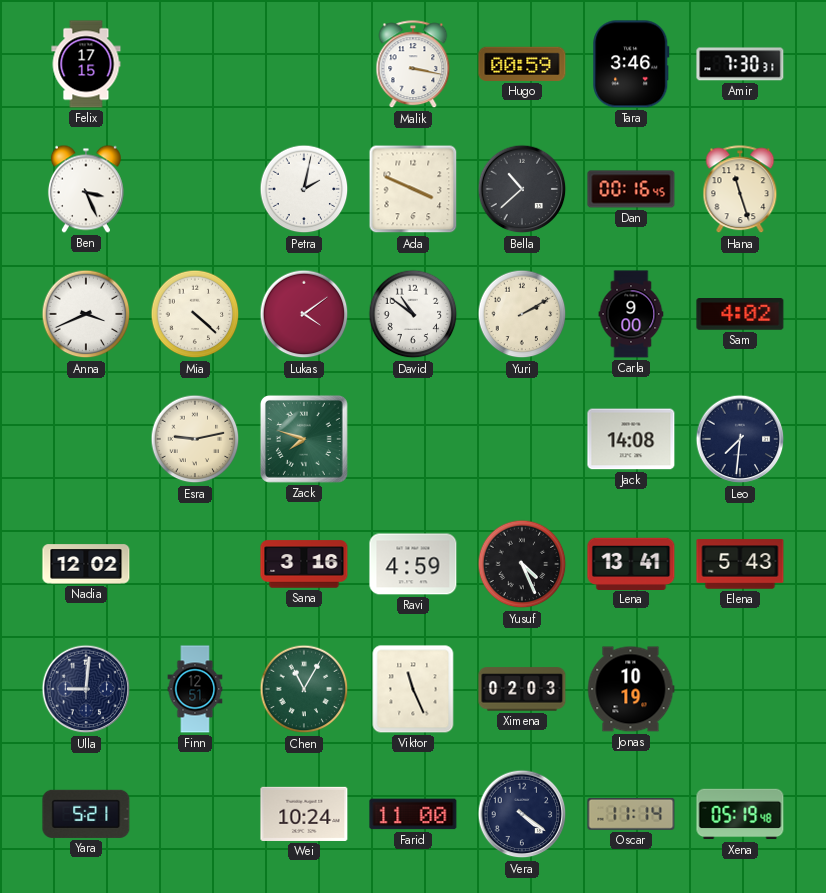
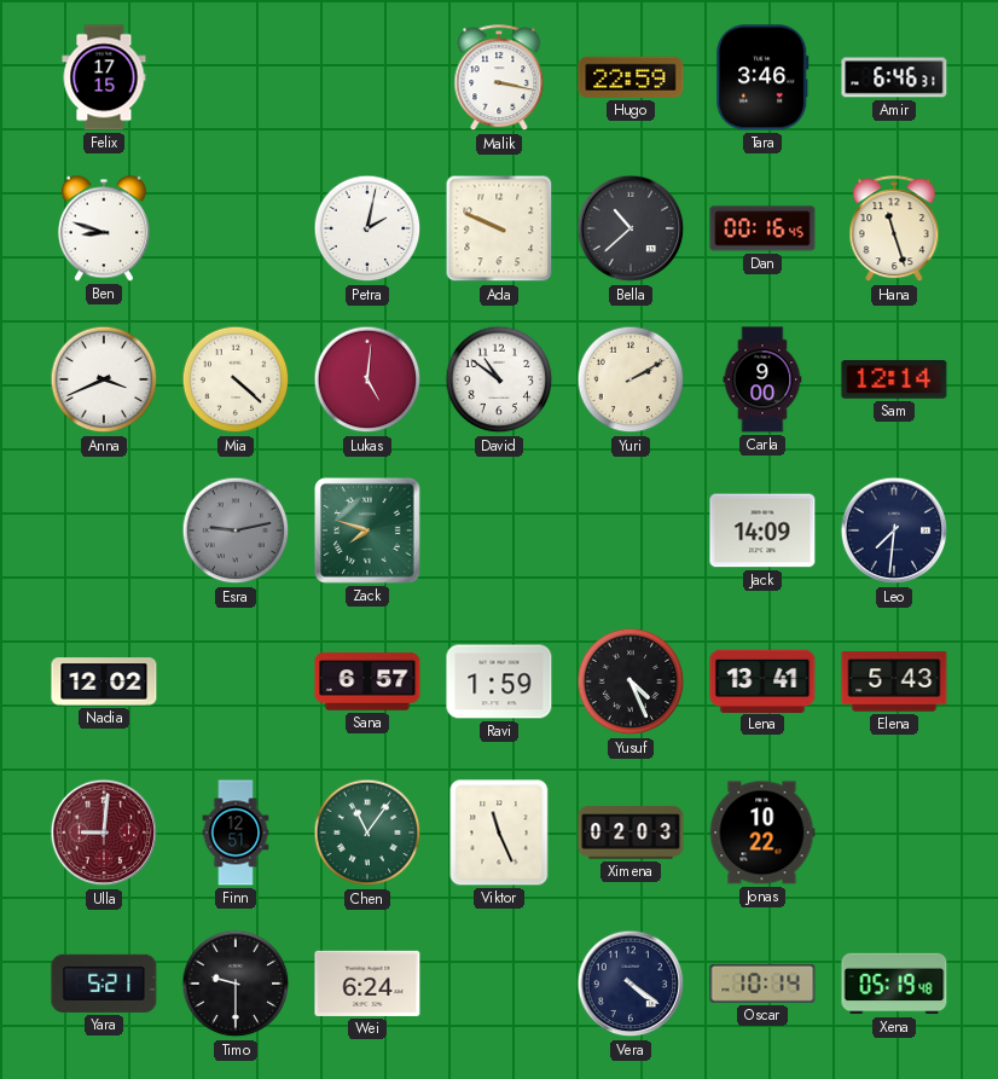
Hugo: 00:59 -> 22:59 (631, 77)
Amir: 7:30 -> 6:46 (894, 77)
Ben: 3:26 -> 8:48 (104, 228)
Ada: 3:49 -> 9:49 (499, 228)
Lukas: 4:09 -> 5:01 (367, 379)
Sam: 4:02 -> 12:14 (894, 381)
Esra dial: cream -> grey (236, 530)
Jack: 14:08 -> 14:09 (762, 530)
Sana: 3:16 -> 6:57 (367, 681)
Ravi: 4:59 -> 1:59 (499, 681)
Ulla dial: navy -> burgundy (104, 833)
Chen: 11:05 -> 11:06 (367, 833)
Jonas: 10:19 -> 10:22 (762, 833)
Timo: none -> 9:30 (236, 984)
Wei: 10:24 -> 6:24 (367, 984)
Farid: 11:00 -> none (413, 814)
Oscar: 11:14 -> 10:14 (762, 984)
